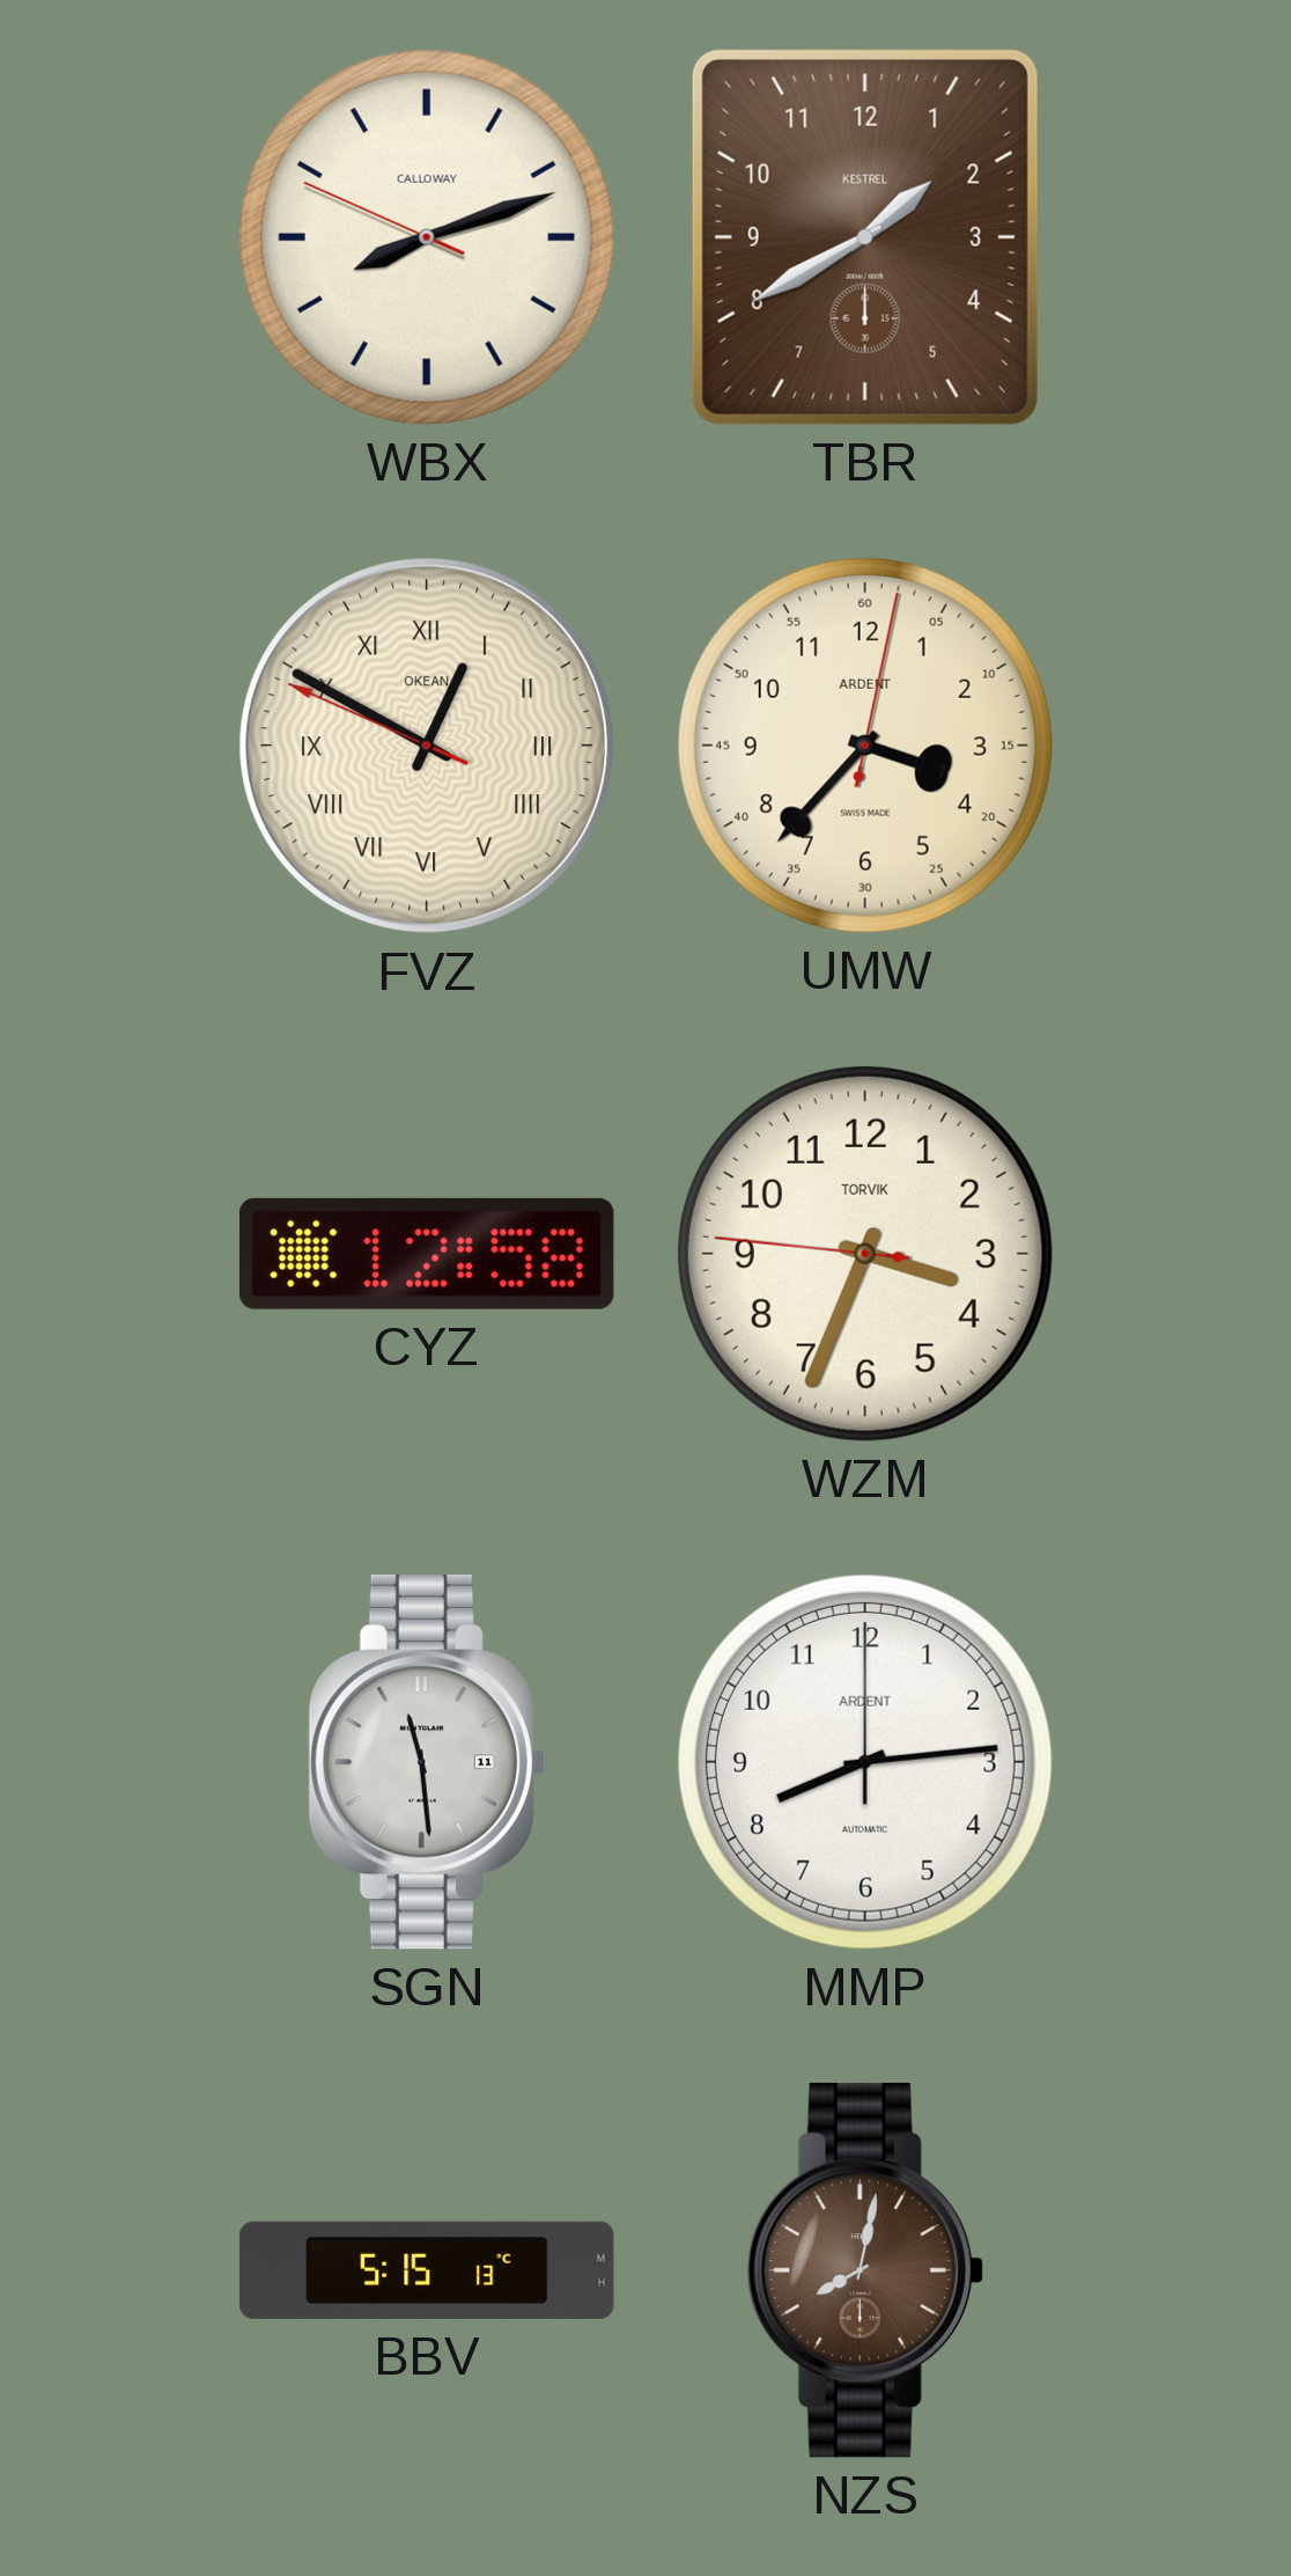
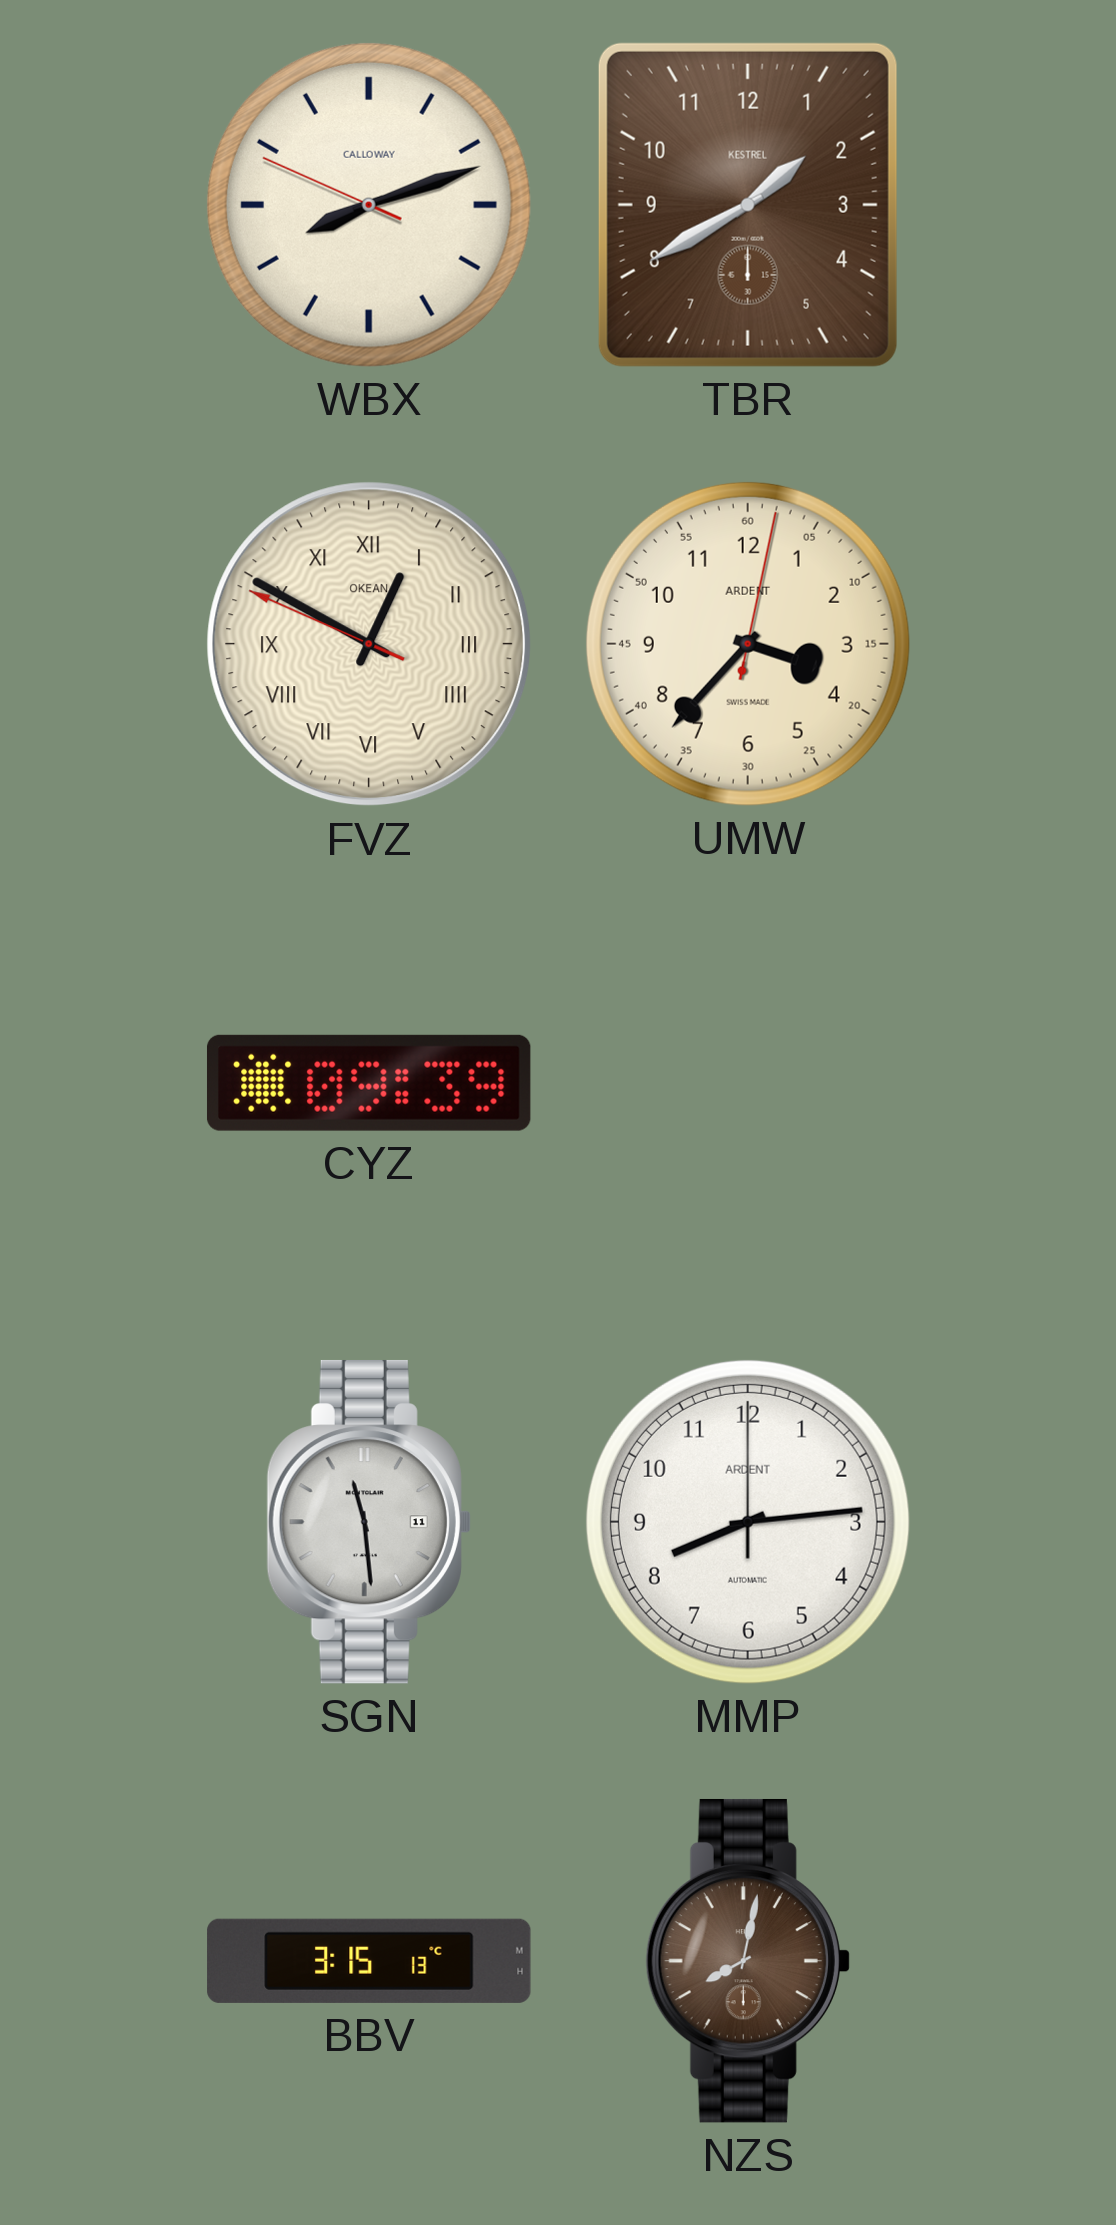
CYZ: 12:58 -> 09:39 (369, 1083)
WZM: 3:33 -> none (865, 1254)
BBV: 5:15 -> 3:15 (369, 1961)
